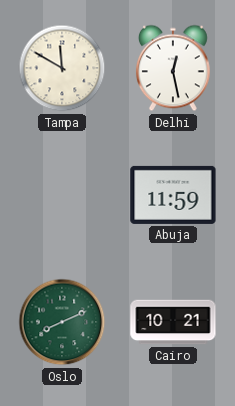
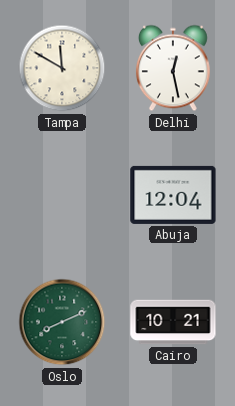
Abuja: 11:59 -> 12:04 (173, 195)
